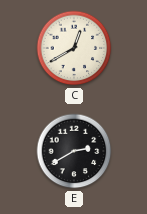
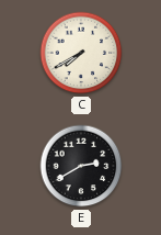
C: 12:40 -> 7:40 (81, 53)
